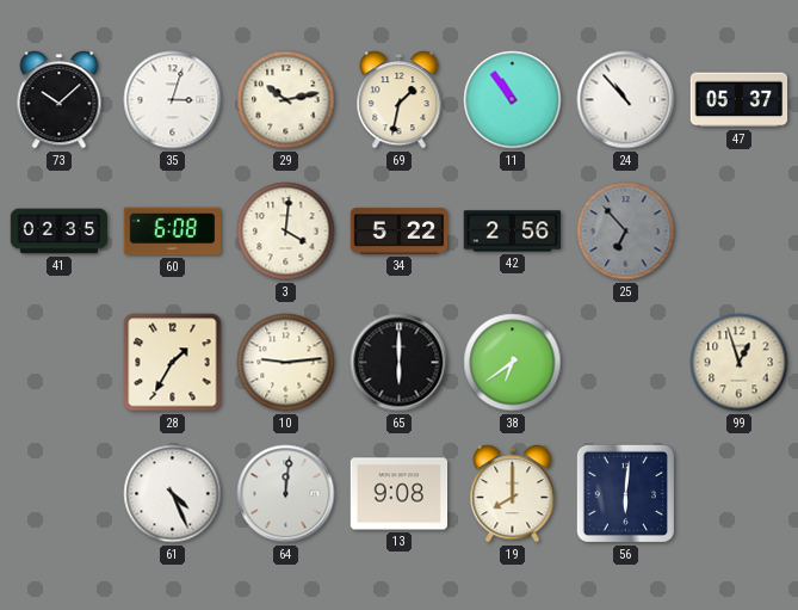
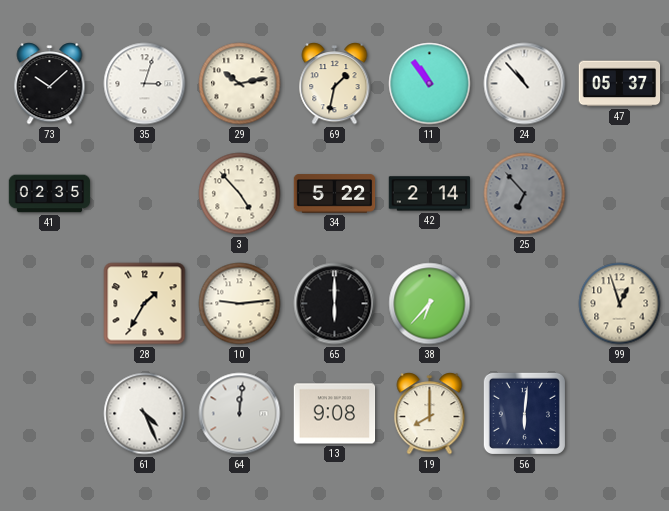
60: 6:08 -> none (173, 232)
3: 4:01 -> 4:53 (240, 194)
42: 2:56 -> 2:14 (430, 194)
38: 6:39 -> 6:37 (430, 304)
